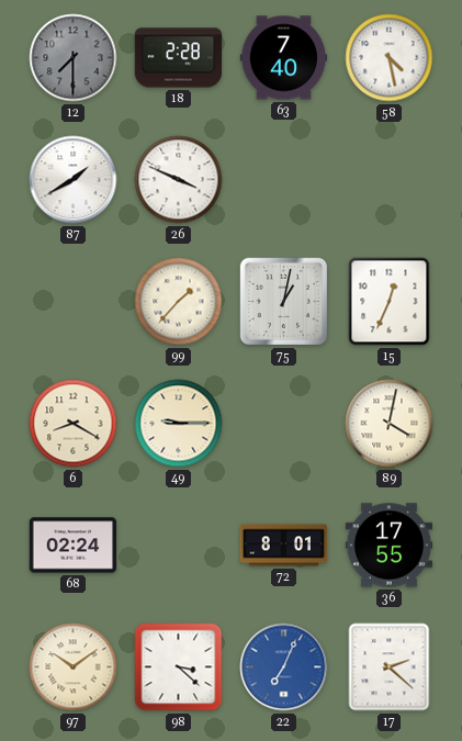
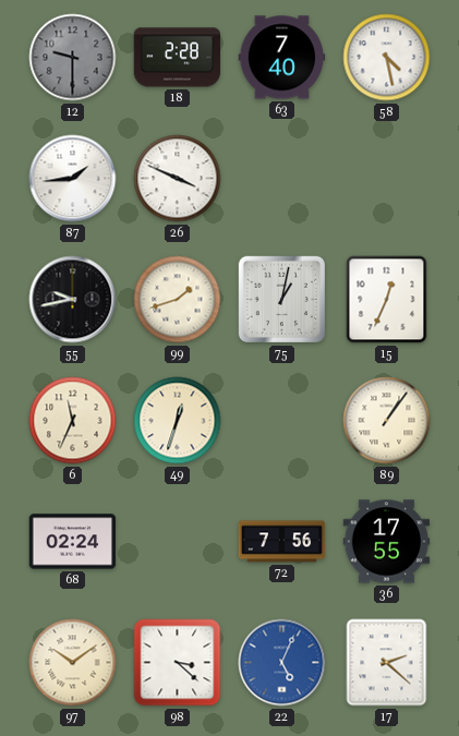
12: 7:30 -> 9:30 (73, 58)
87: 1:40 -> 1:44 (73, 179)
55: none -> 9:43 (73, 300)
99: 1:37 -> 1:42 (178, 300)
6: 8:20 -> 11:34 (73, 421)
49: 9:15 -> 12:33 (178, 421)
89: 4:02 -> 1:06 (387, 421)
72: 8:01 -> 7:56 (282, 542)
22: 7:04 -> 5:04 (282, 663)
